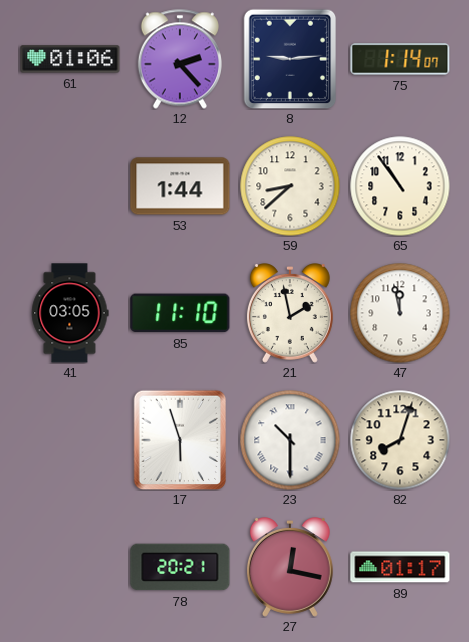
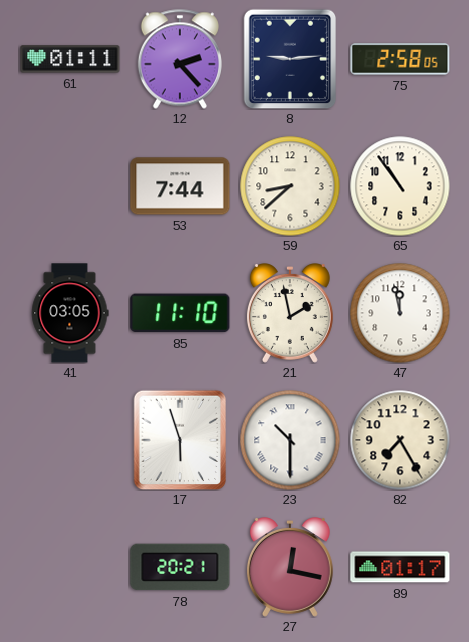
61: 01:06 -> 01:11 (70, 59)
75: 1:14 -> 2:58 (400, 59)
53: 1:44 -> 7:44 (180, 186)
82: 8:03 -> 7:25 (400, 440)
